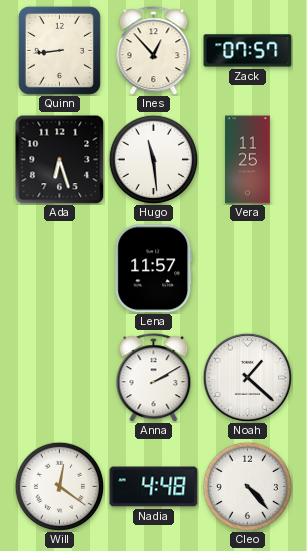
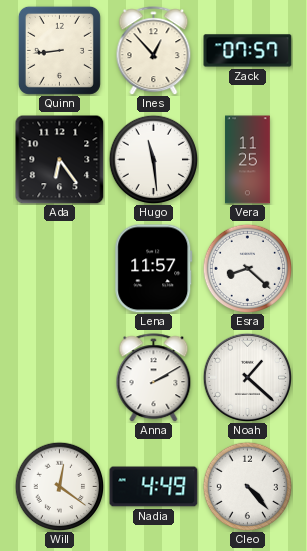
Ada: 6:27 -> 6:24 (59, 159)
Esra: none -> 8:22 (247, 268)
Nadia: 4:48 -> 4:49 (154, 487)
